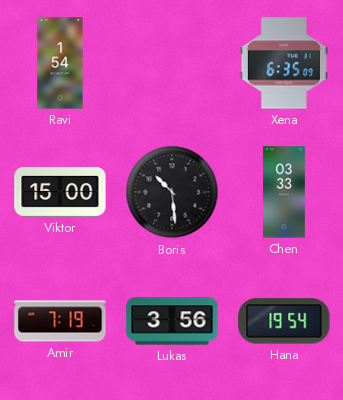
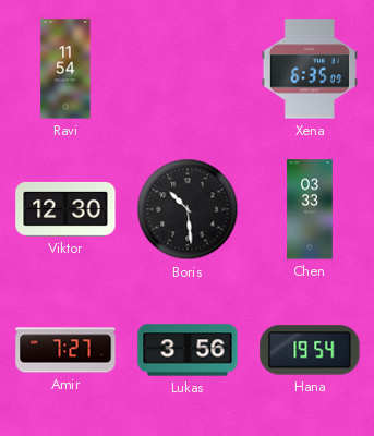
Ravi: 1:54 -> 11:54 (65, 69)
Viktor: 15:00 -> 12:30 (65, 209)
Amir: 7:19 -> 7:27 (65, 350)
